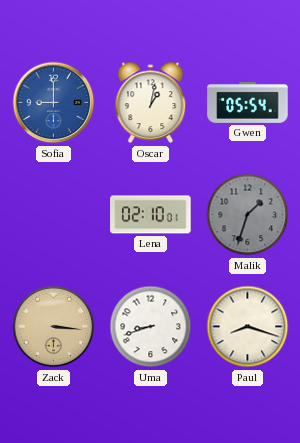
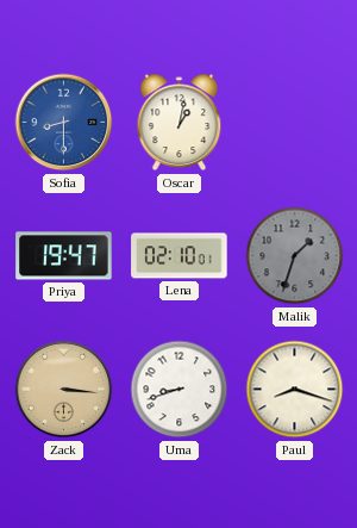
Sofia: 9:00 -> 8:30 (64, 123)
Gwen: 05:54 -> none (248, 102)
Priya: none -> 19:47 (64, 256)
